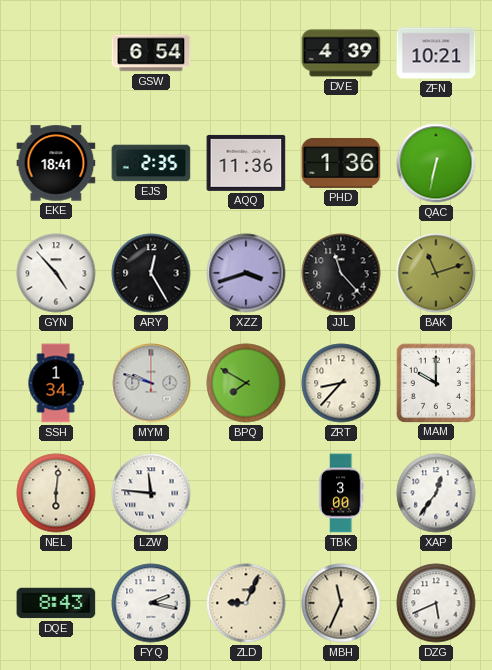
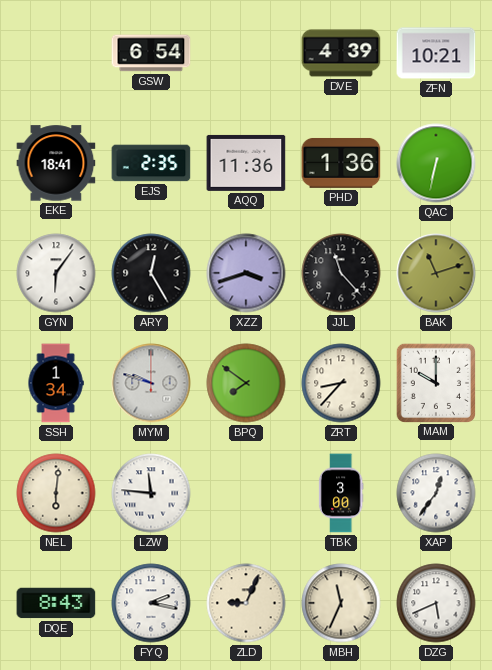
GYN: 4:53 -> 6:06 (56, 273)
BPQ: 7:50 -> 7:51 (246, 383)
